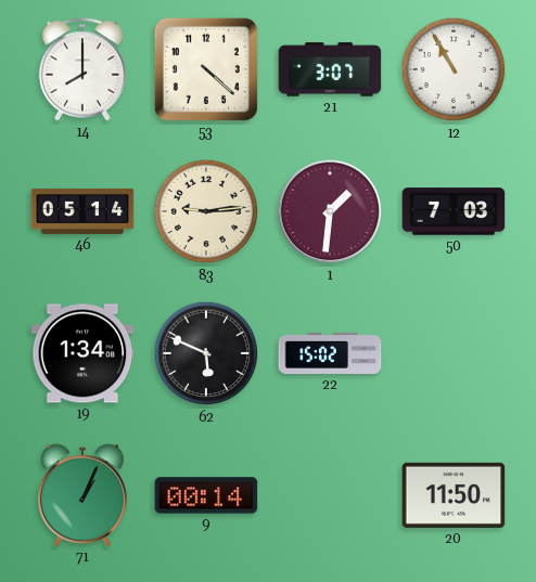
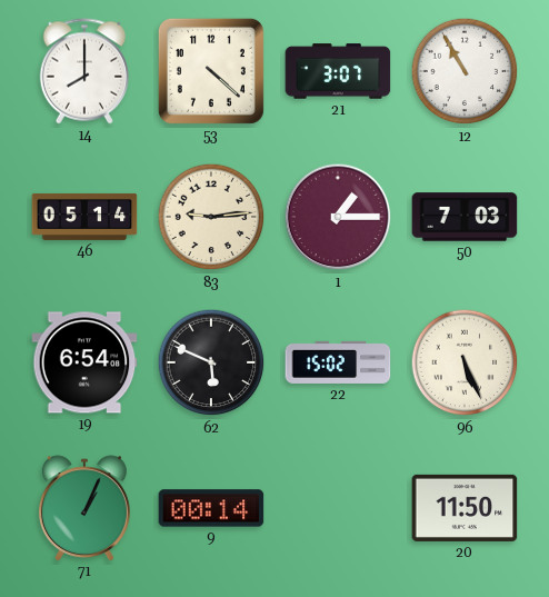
1: 1:31 -> 1:15 (338, 217)
19: 1:34 -> 6:54 (84, 362)
96: none -> 5:26 (465, 362)
